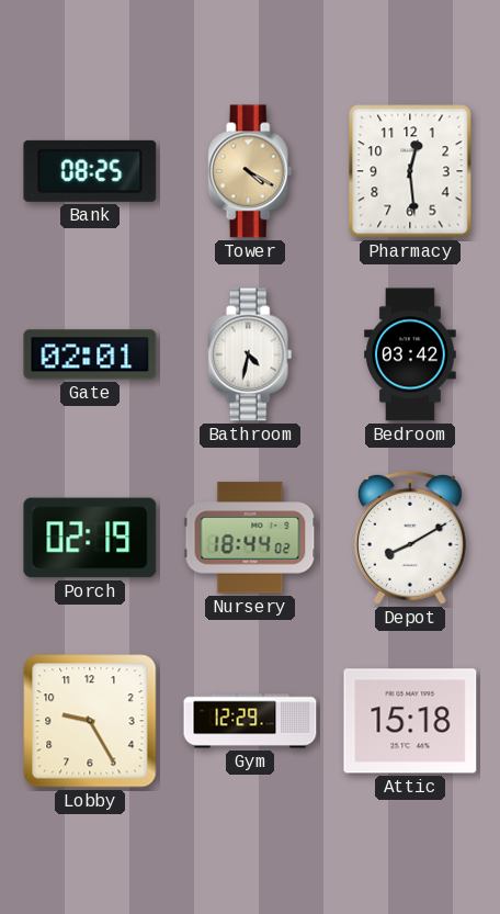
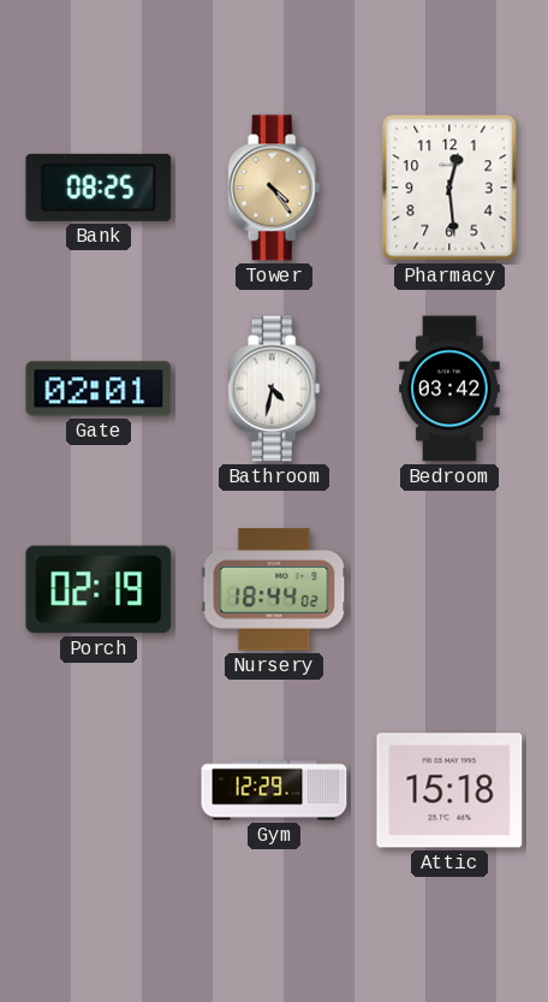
Tower: 4:20 -> 4:24 (274, 188)
Depot: 8:10 -> none (410, 538)
Lobby: 9:25 -> none (90, 721)
